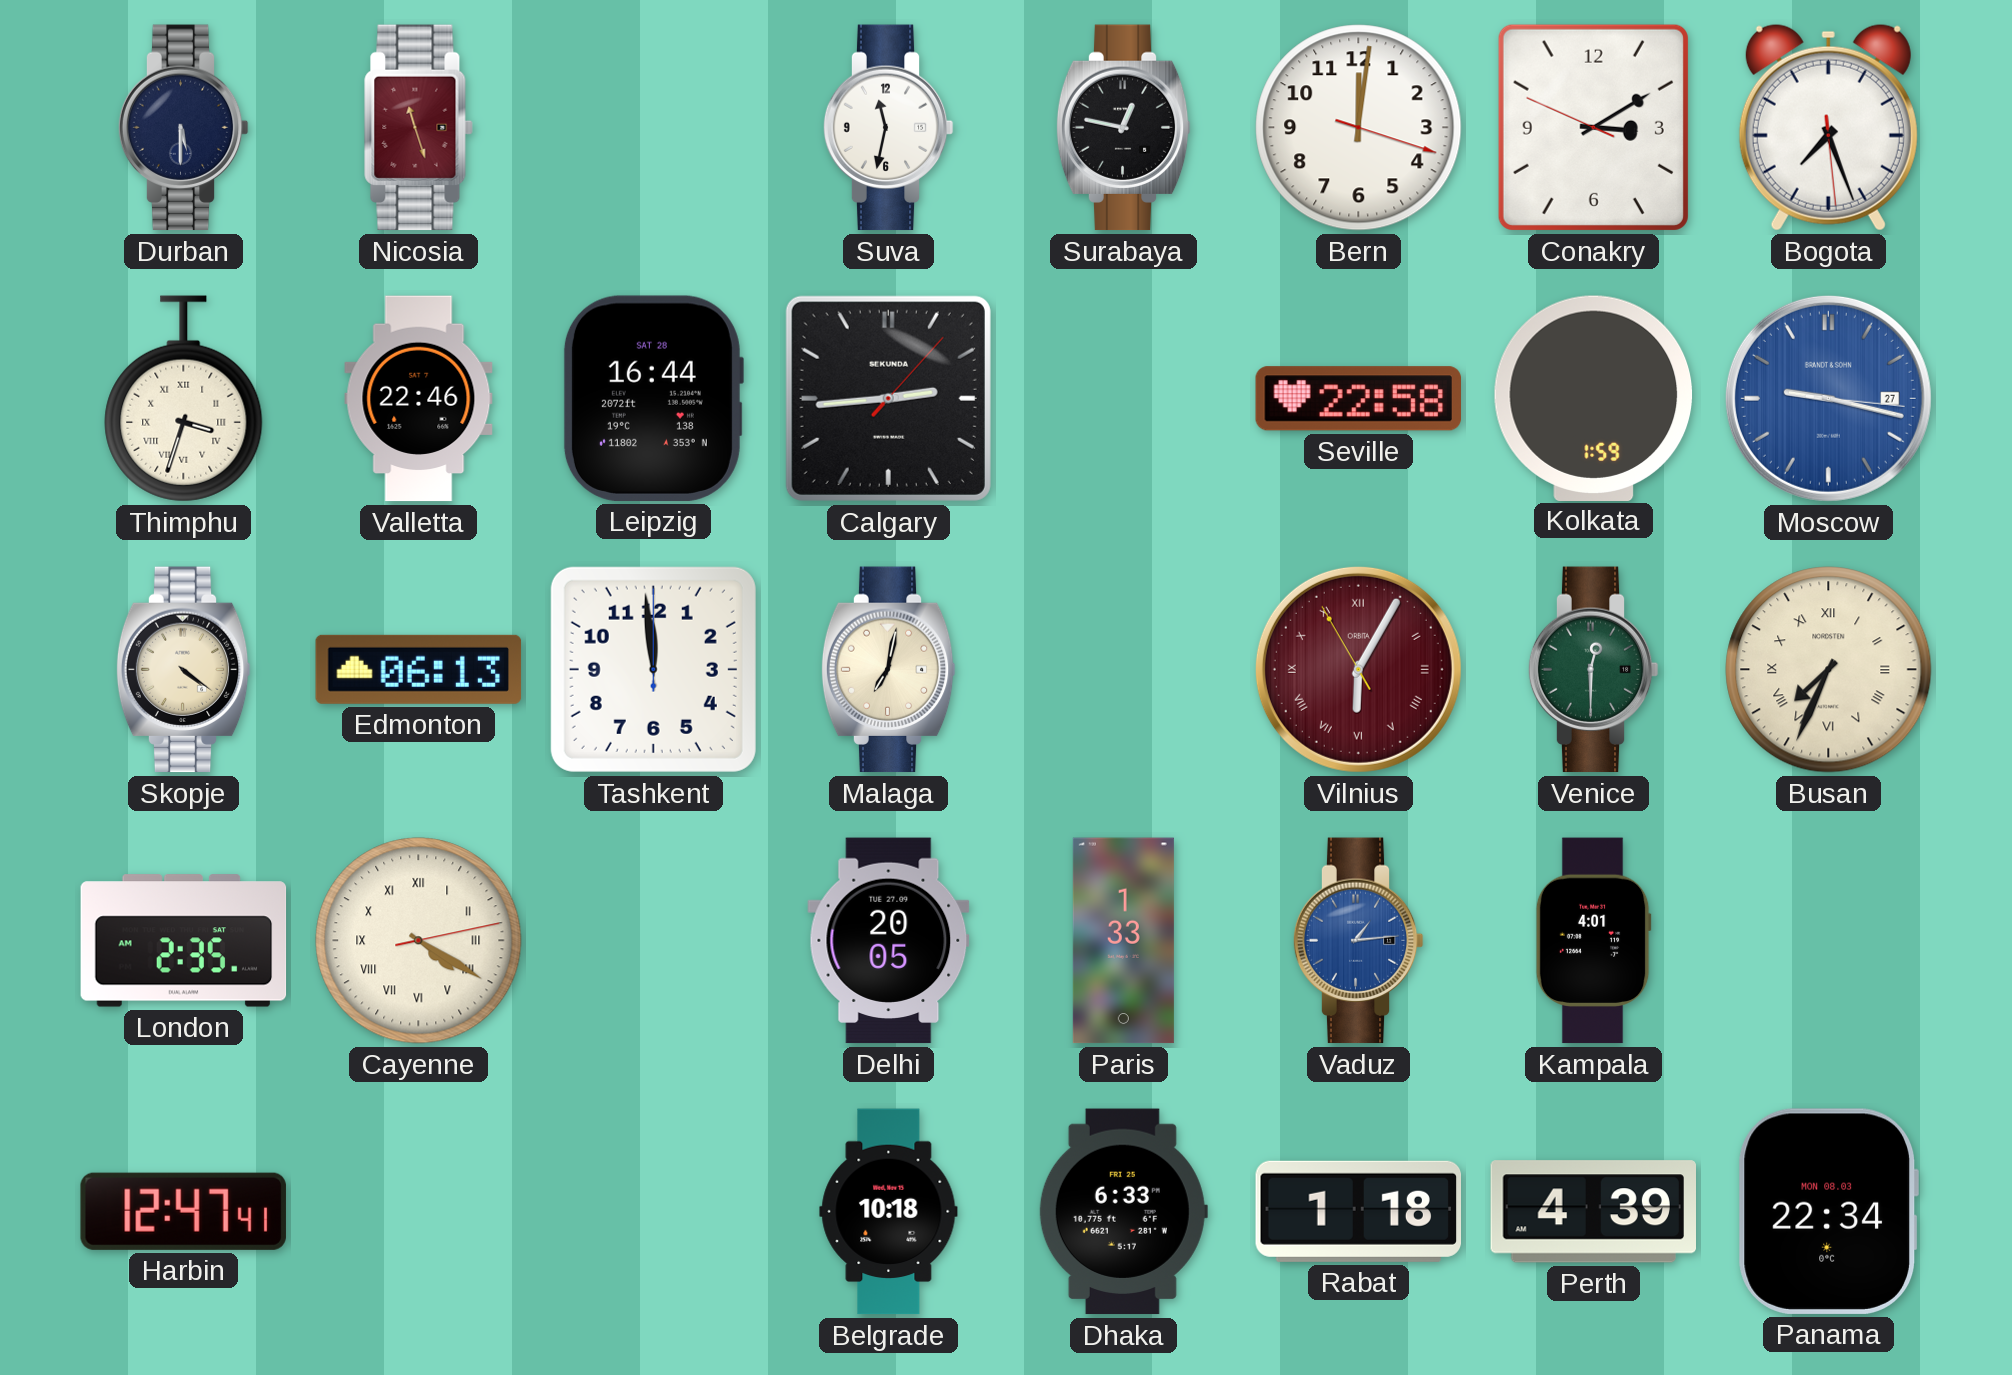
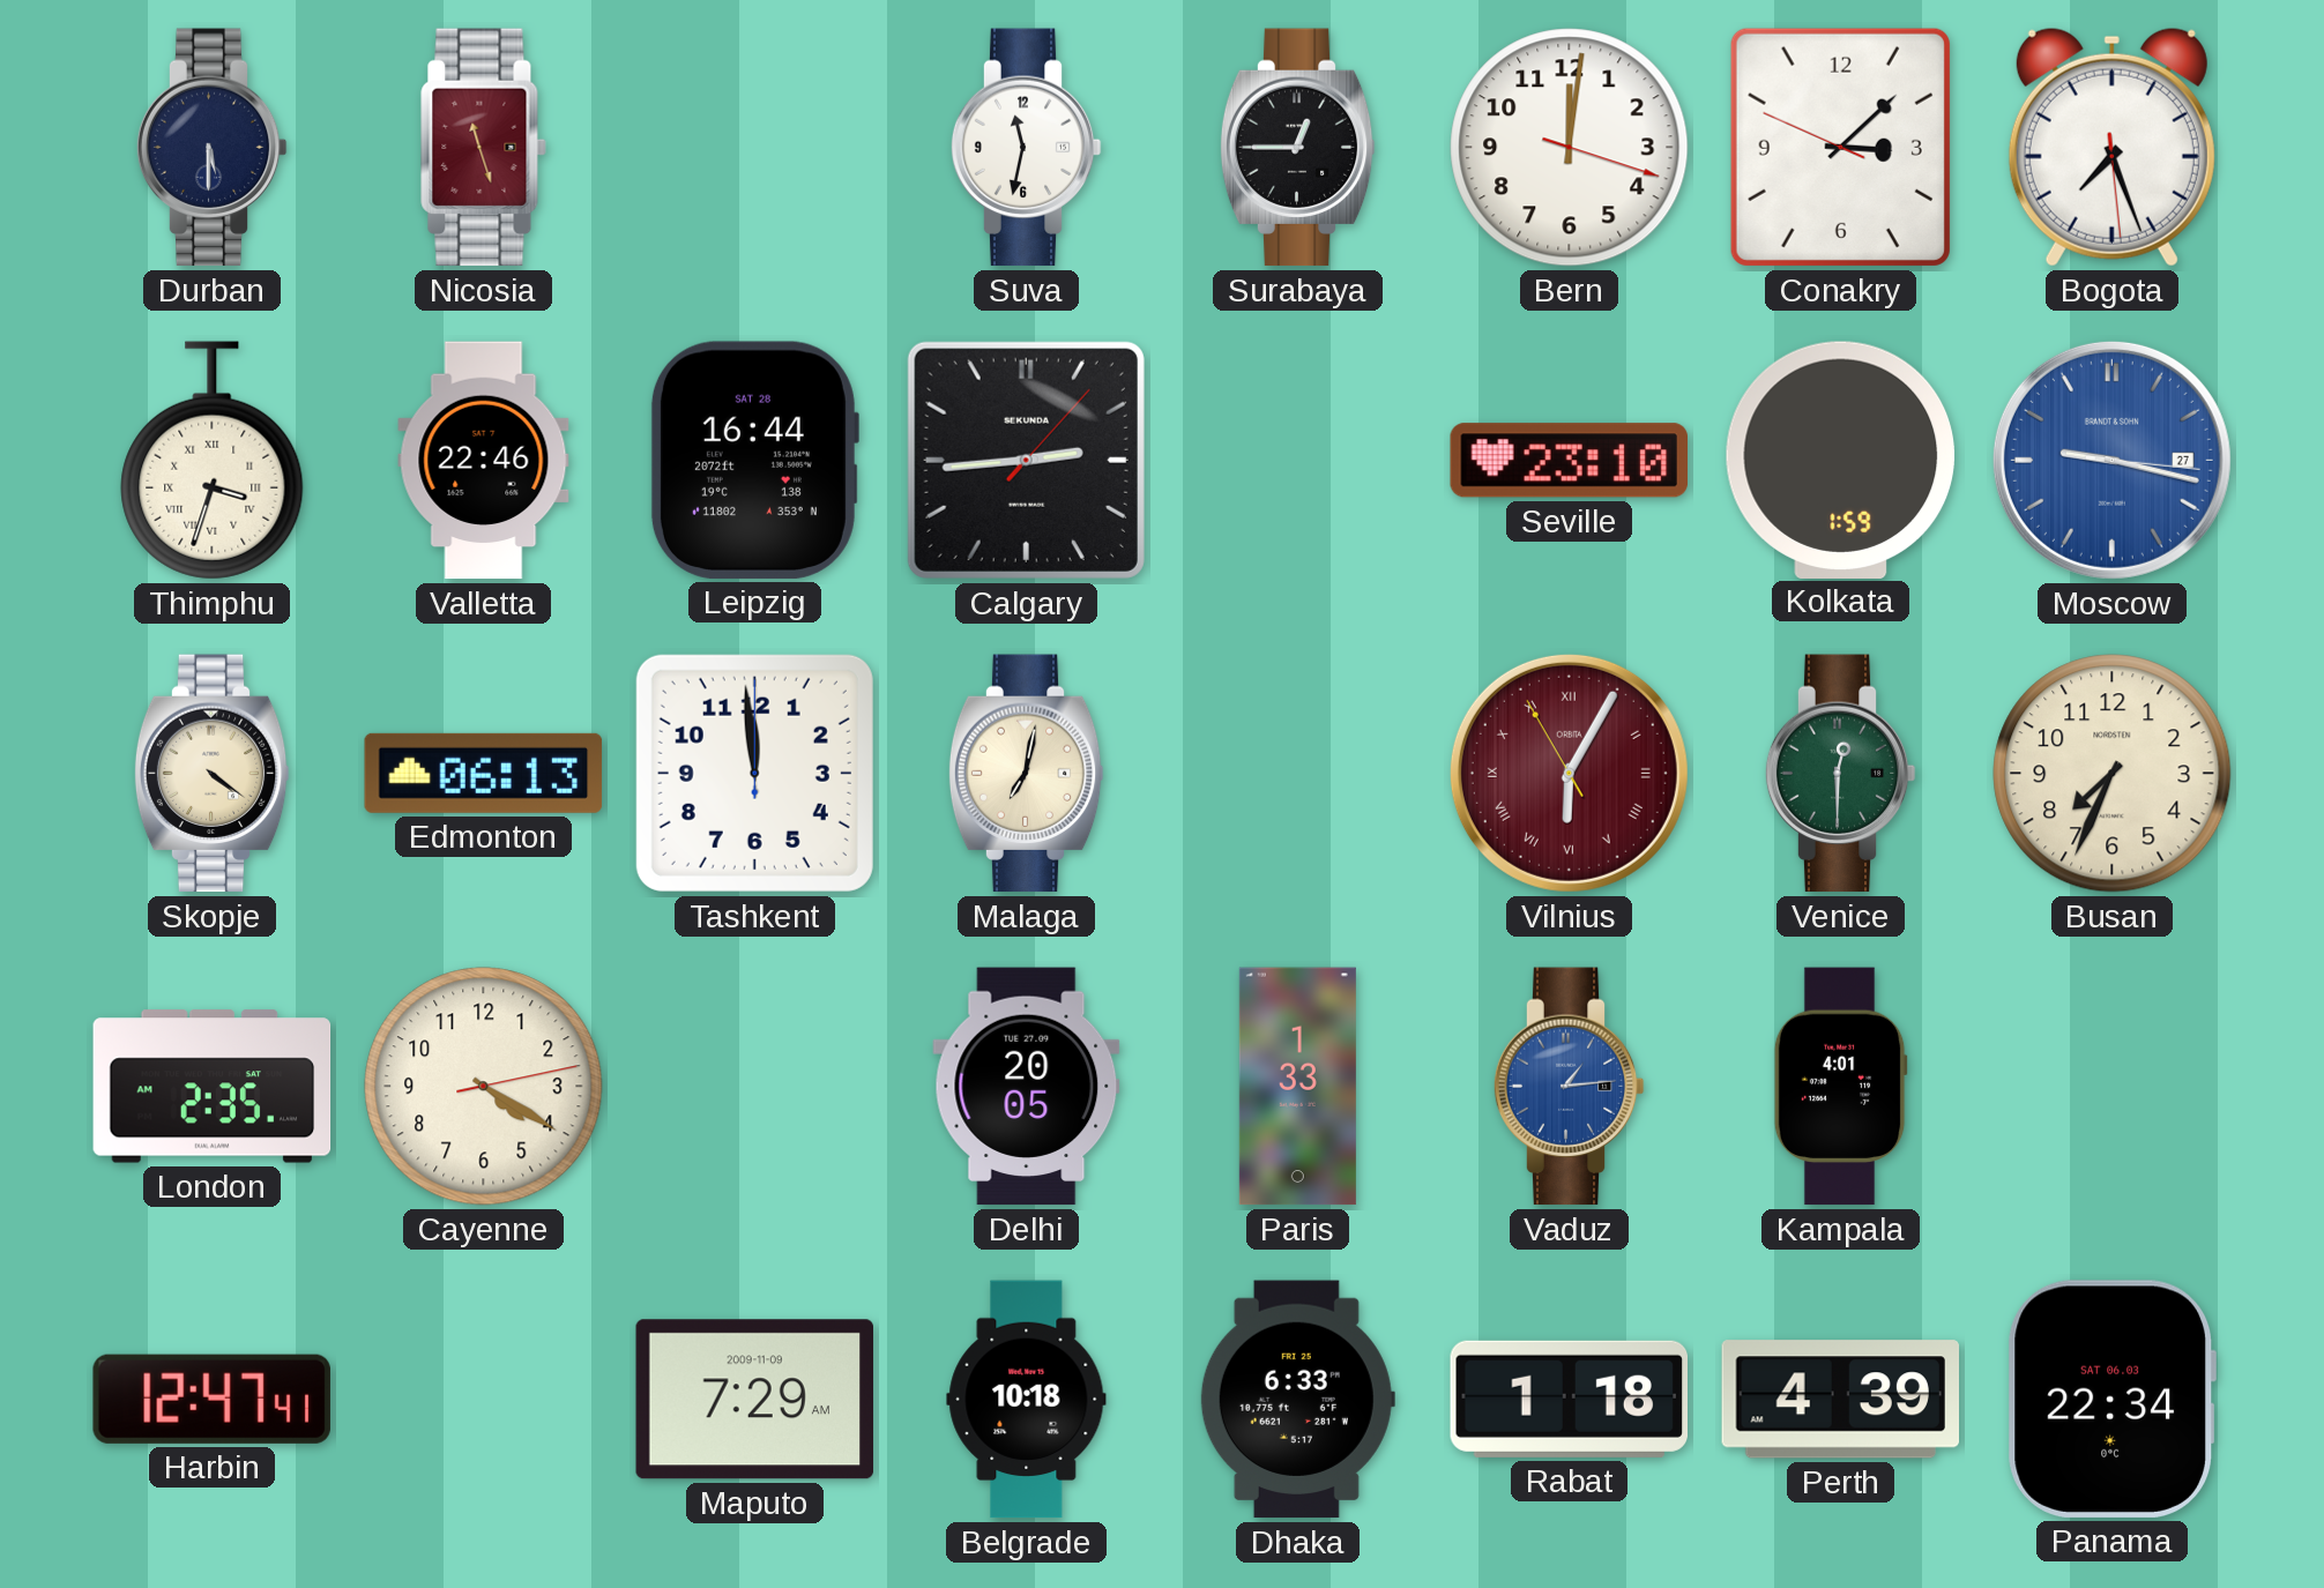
Surabaya: 12:47 -> 12:45 (1297, 148)
Conakry: 3:09 -> 3:07 (1840, 147)
Seville: 22:58 -> 23:10 (1569, 461)
Busan numerals: Roman -> Arabic (2113, 774)
Cayenne numerals: Roman -> Arabic (484, 1087)
Maputo: none -> 7:29 (754, 1400)
Panama date: MON 08.03 -> SAT 06.03 (2111, 1399)
